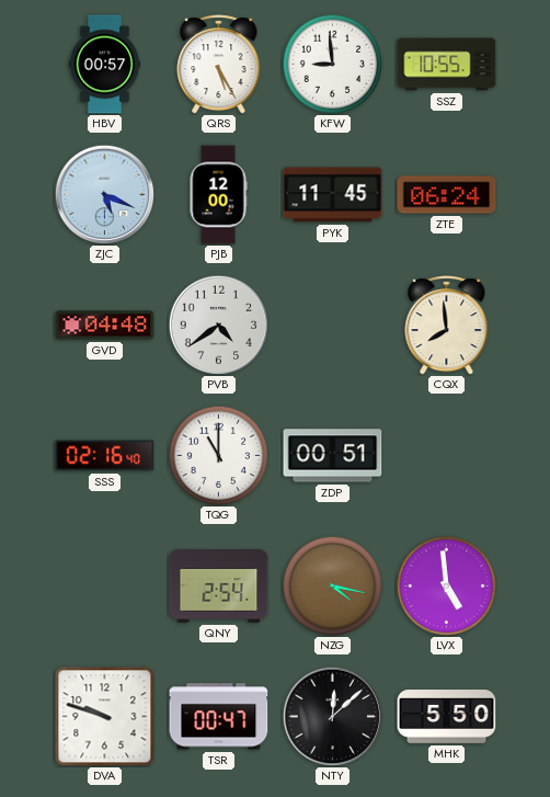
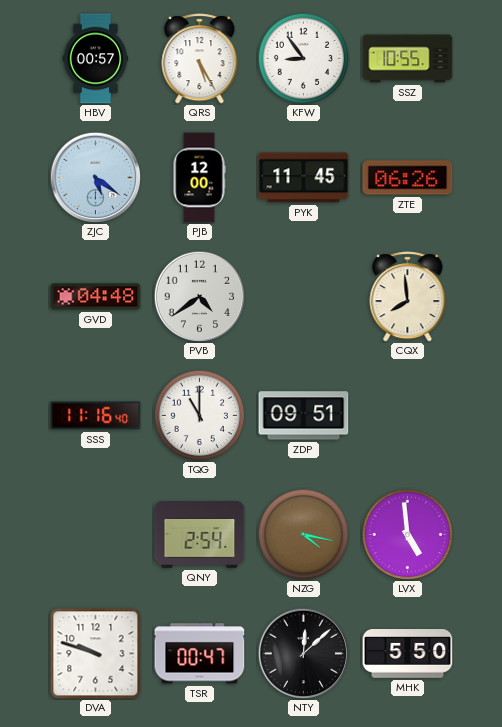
KFW: 8:59 -> 8:54 (303, 58)
ZJC: 5:19 -> 5:21 (95, 177)
ZTE: 06:24 -> 06:26 (408, 178)
SSS: 02:16 -> 11:16 (96, 416)
ZDP: 00:51 -> 09:51 (304, 416)
